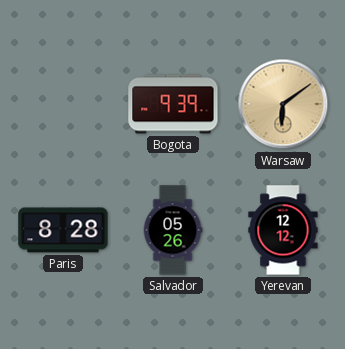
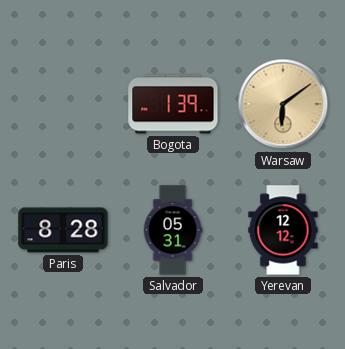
Bogota: 9:39 -> 1:39 (173, 104)
Salvador: 05:26 -> 05:31 (173, 230)
